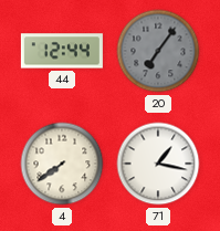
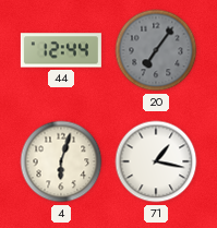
4: 7:39 -> 6:03 (61, 161)
